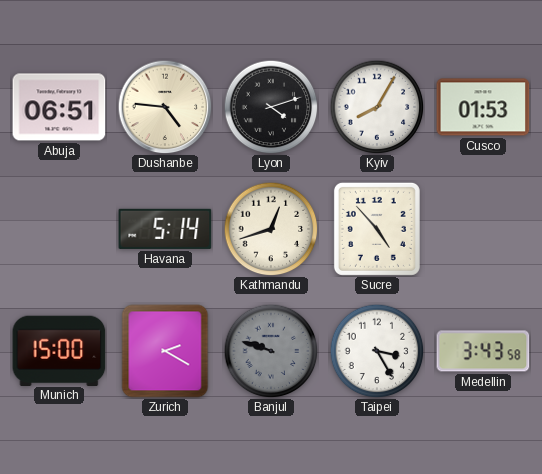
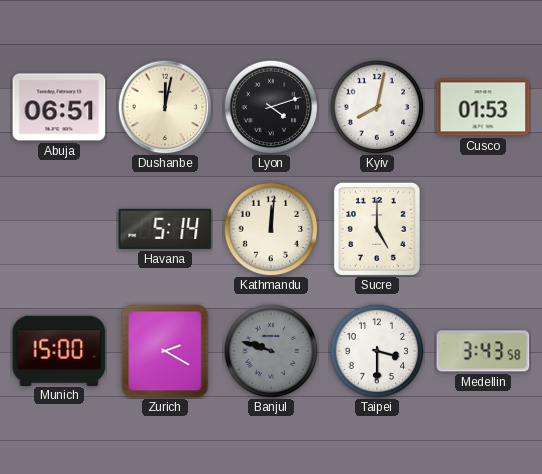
Dushanbe: 4:46 -> 12:02 (165, 107)
Kyiv: 8:05 -> 8:02 (377, 107)
Kathmandu: 12:42 -> 12:01 (271, 229)
Sucre: 4:53 -> 5:00 (377, 229)
Taipei: 3:25 -> 3:30 (377, 351)
